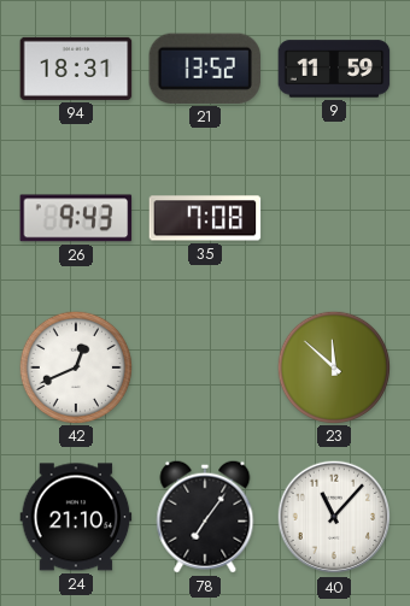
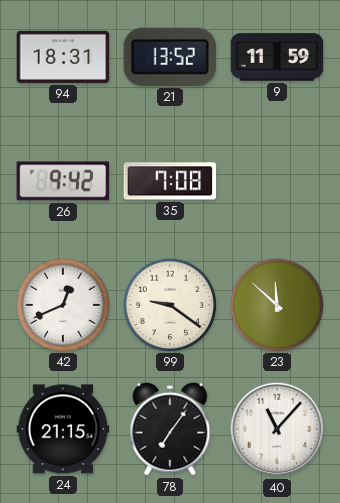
26: 9:43 -> 9:42 (63, 181)
99: none -> 9:21 (169, 304)
24: 21:10 -> 21:15 (63, 429)
